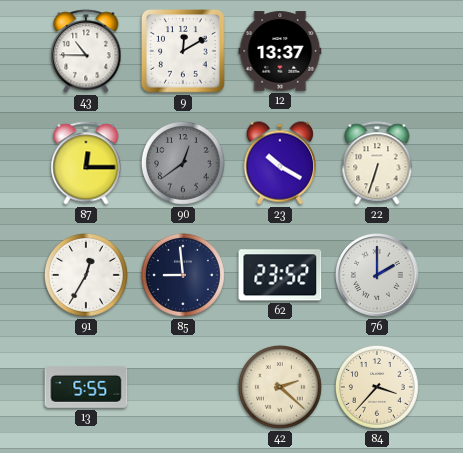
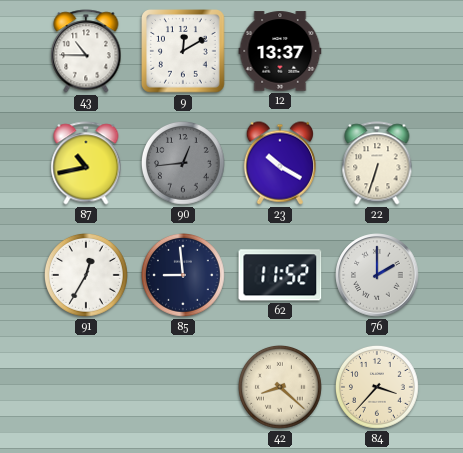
87: 12:15 -> 10:43 (86, 163)
90: 12:39 -> 12:44 (183, 163)
62: 23:52 -> 11:52 (280, 275)
13: 5:55 -> none (86, 387)
42: 2:22 -> 8:22 (280, 387)
